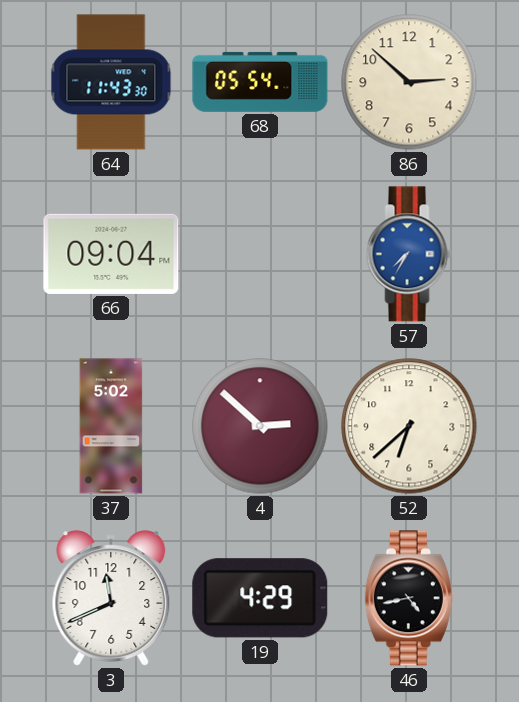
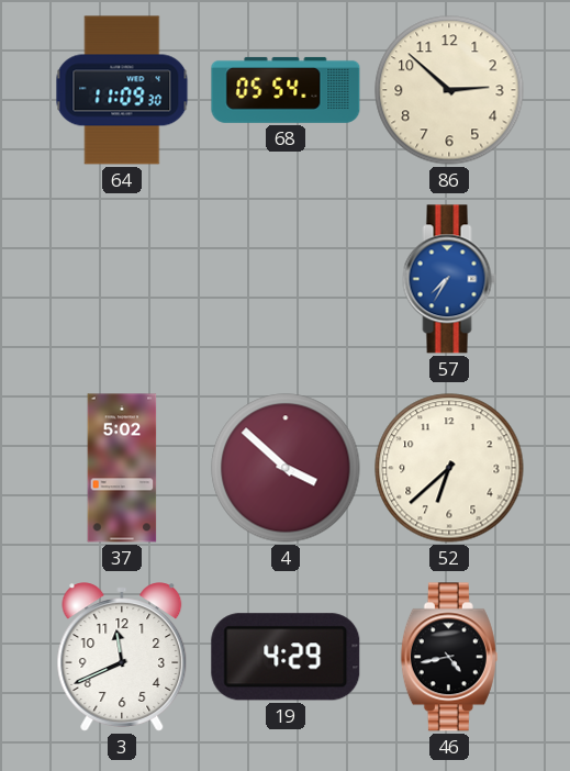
64: 11:43 -> 11:09 (122, 90)
66: 09:04 -> none (111, 254)
4: 2:52 -> 3:52 (286, 468)
